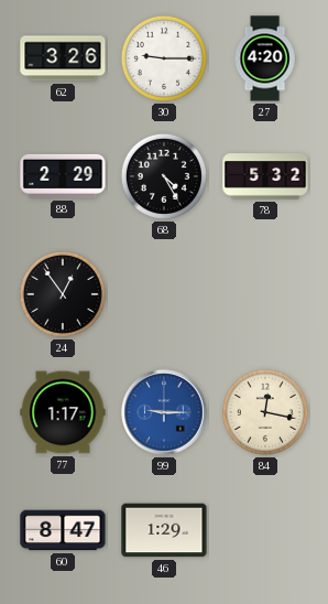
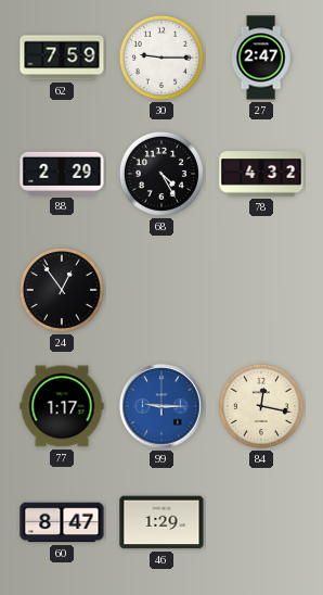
62: 3:26 -> 7:59 (62, 58)
27: 4:20 -> 2:47 (261, 58)
78: 5:32 -> 4:32 (261, 174)
